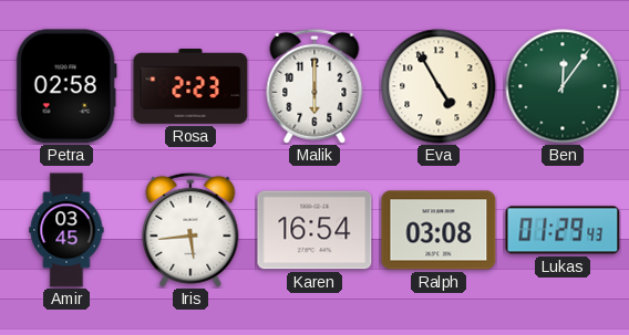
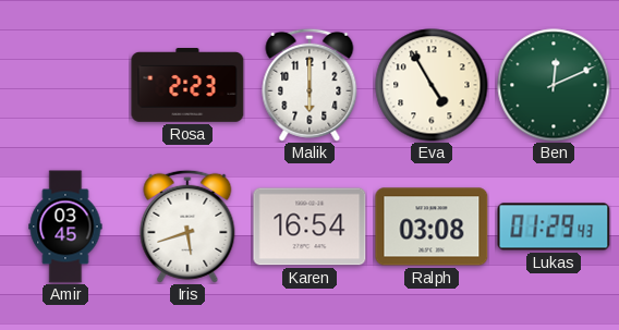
Petra: 02:58 -> none (66, 86)
Ben: 12:06 -> 12:11 (554, 85)
Iris: 5:44 -> 5:42 (187, 227)
